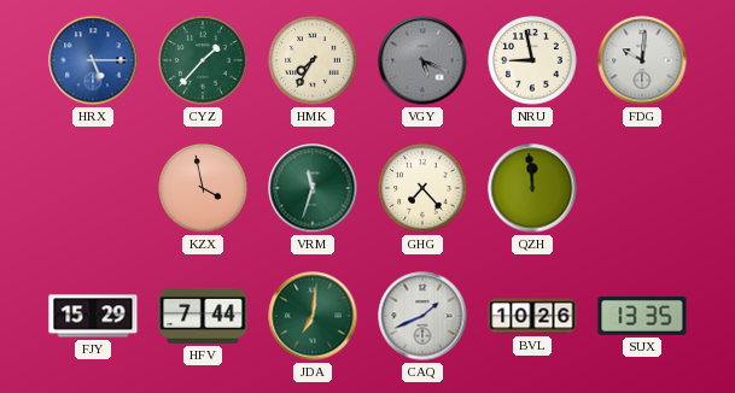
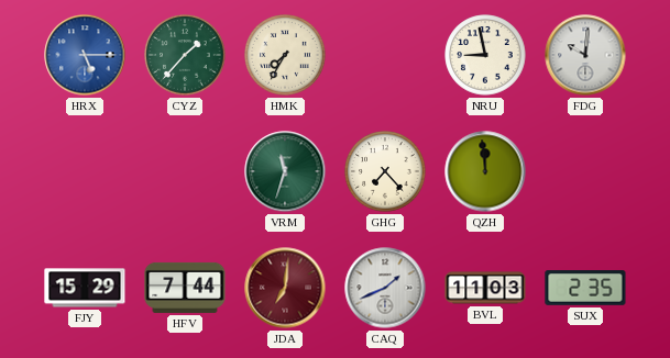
VGY: 5:19 -> none (422, 60)
KZX: 3:58 -> none (203, 188)
JDA dial: green -> burgundy (285, 288)
BVL: 10:26 -> 11:03 (485, 288)
SUX: 13:35 -> 2:35 (585, 289)
